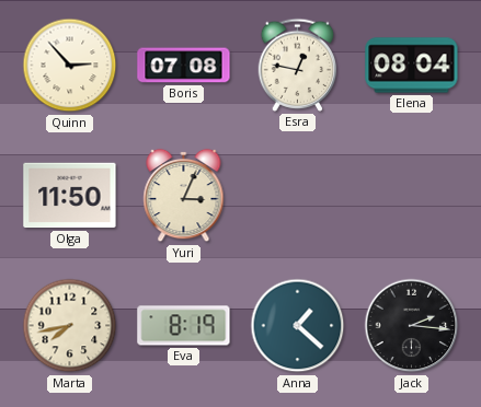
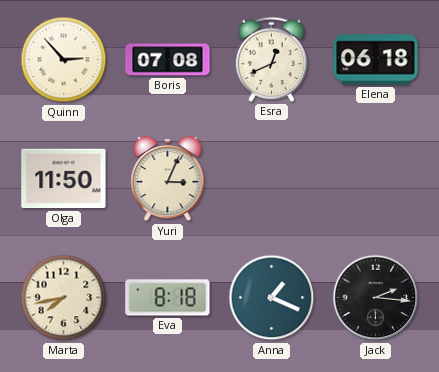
Esra: 12:47 -> 12:41 (272, 59)
Elena: 08:04 -> 06:18 (376, 60)
Eva: 8:19 -> 8:18 (168, 298)
Anna: 1:22 -> 1:19 (272, 298)
